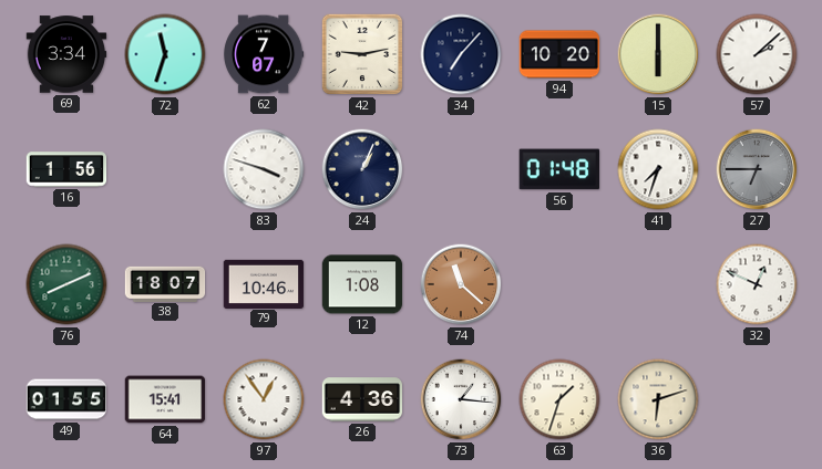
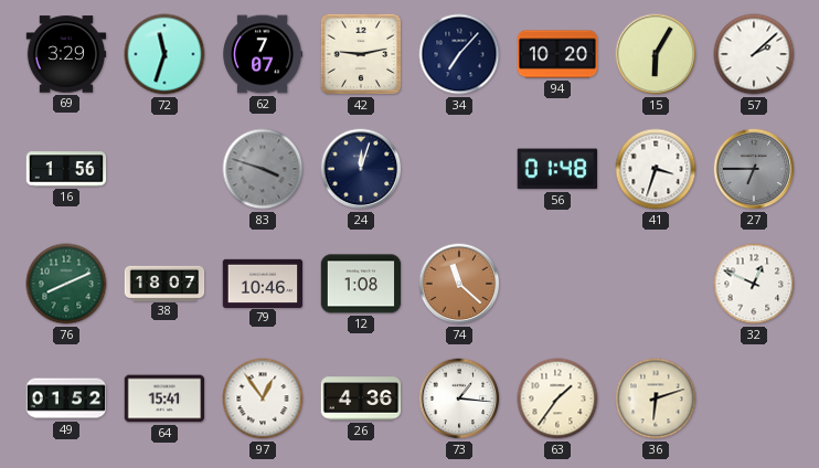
69: 3:34 -> 3:29 (66, 54)
15: 6:00 -> 6:05 (656, 54)
83 dial: white -> grey (263, 169)
24: 1:04 -> 12:03 (361, 169)
41: 7:33 -> 3:33 (656, 169)
49: 01:55 -> 01:52 (66, 398)
63: 1:33 -> 1:36 (557, 398)
